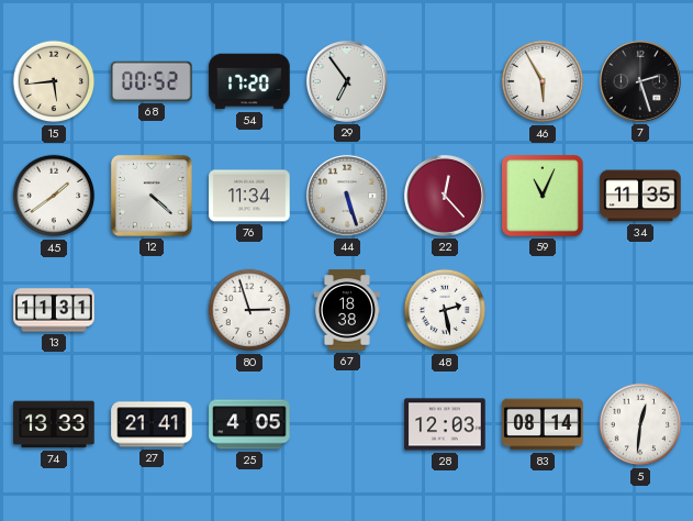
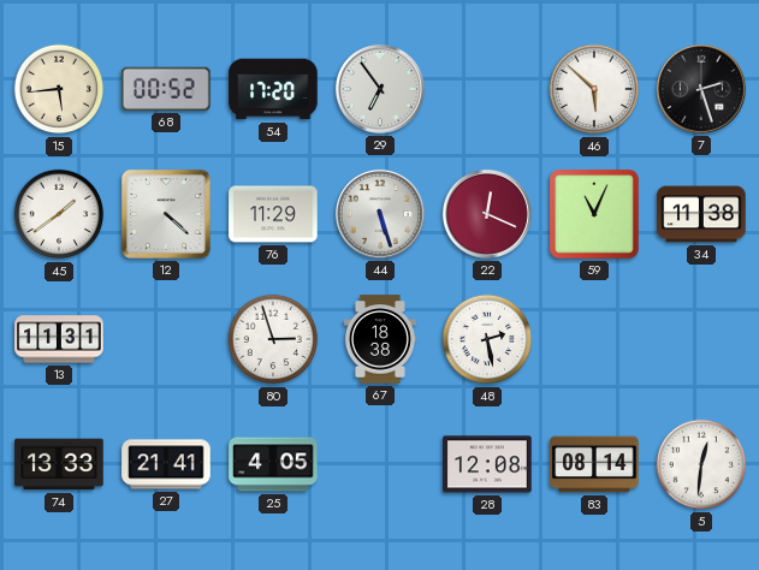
46: 5:55 -> 5:52 (594, 89)
76: 11:34 -> 11:29 (273, 214)
22: 12:23 -> 12:19 (487, 214)
34: 11:35 -> 11:38 (701, 214)
28: 12:03 -> 12:08 (487, 464)
